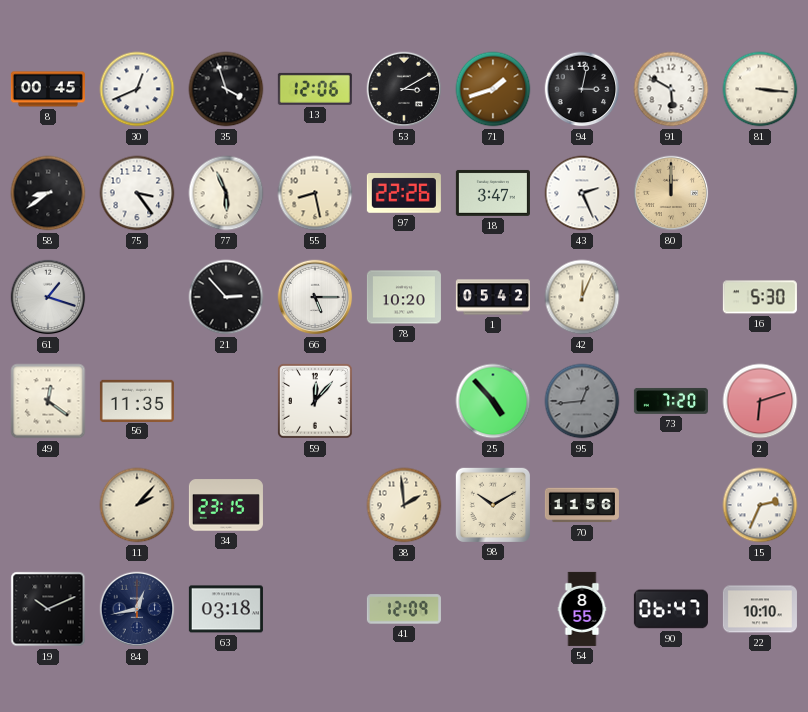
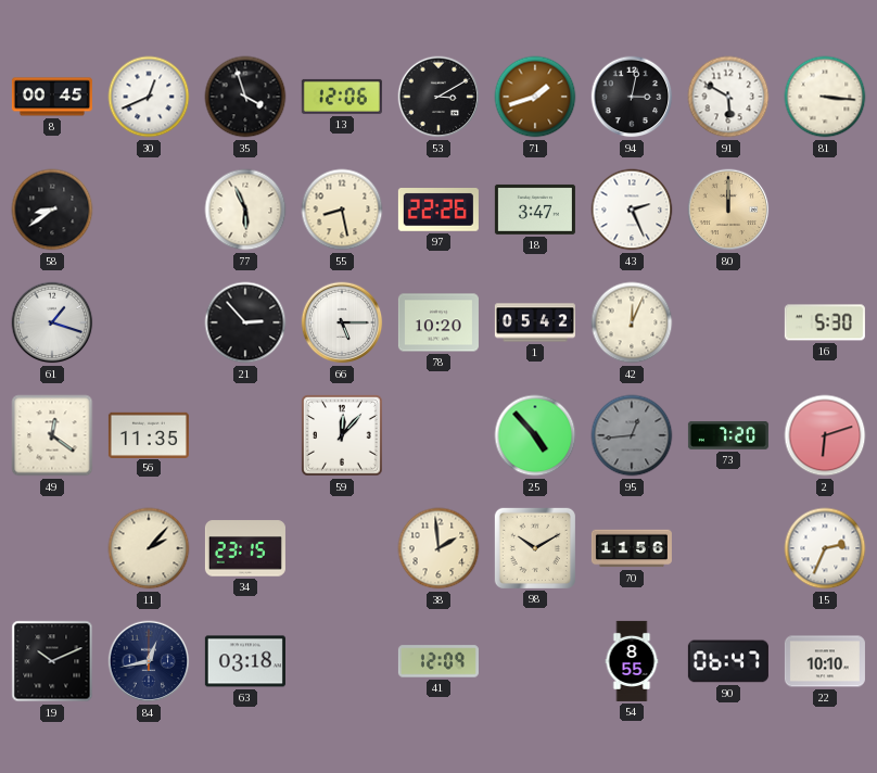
75: 3:24 -> none (137, 193)
